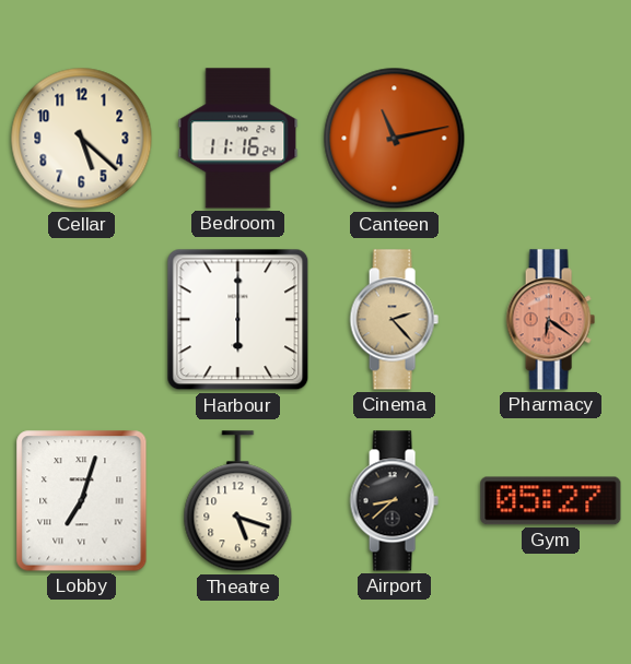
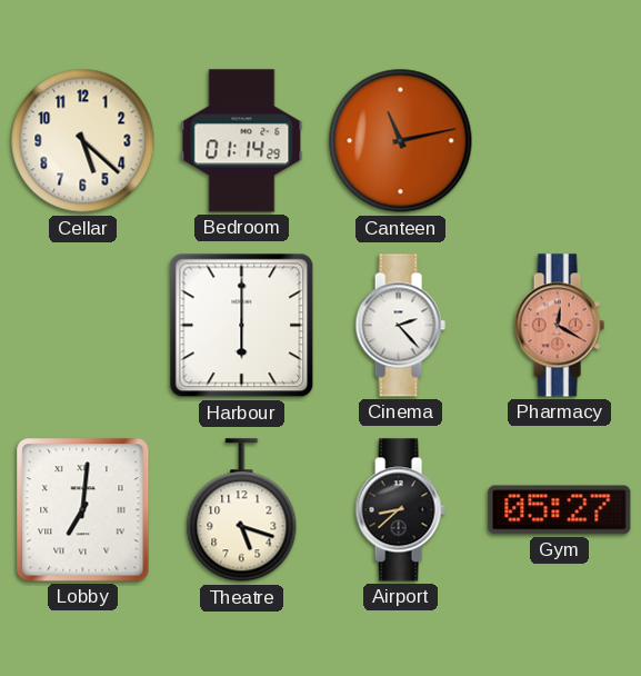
Bedroom: 11:16 -> 01:14 (242, 141)
Cinema dial: champagne -> white (400, 326)
Pharmacy: 6:21 -> 12:20 (559, 326)
Lobby: 7:03 -> 7:01 (83, 510)
